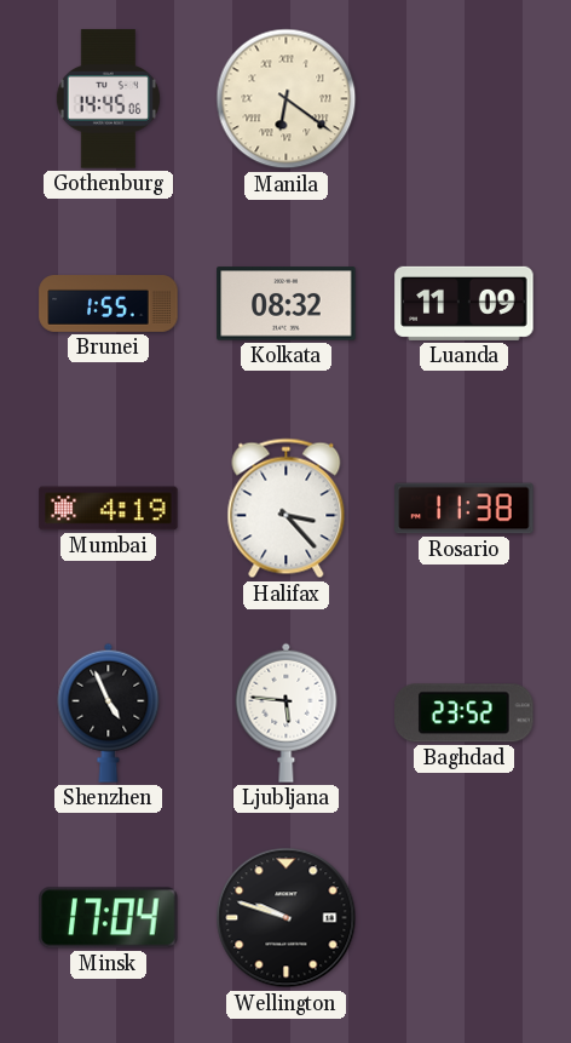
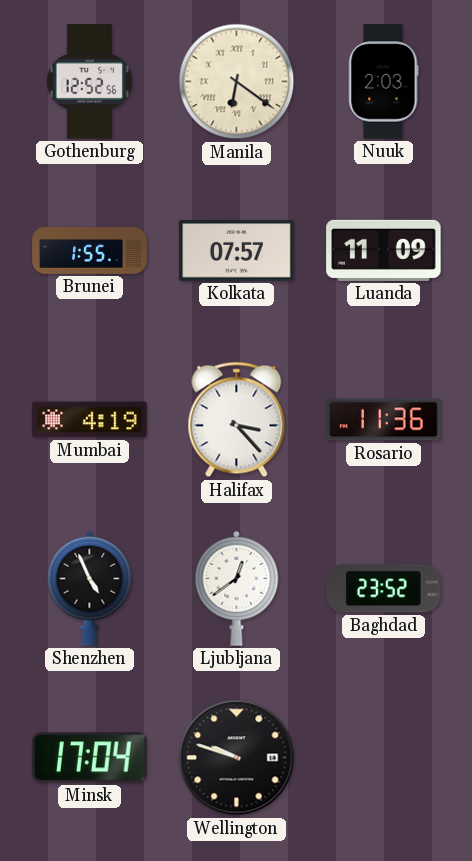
Gothenburg: 14:45 -> 12:52 (89, 82)
Nuuk: none -> 2:03 (383, 82)
Kolkata: 08:32 -> 07:57 (237, 251)
Rosario: 11:38 -> 11:36 (384, 420)
Ljubljana: 5:46 -> 12:39 (237, 588)
